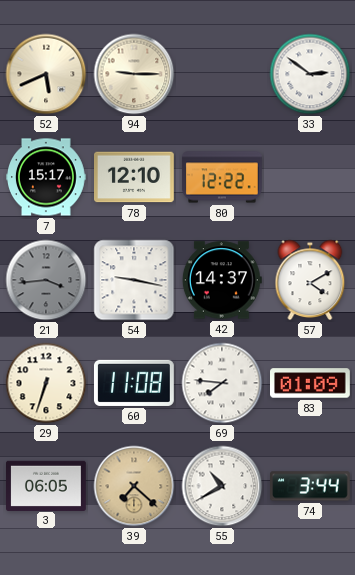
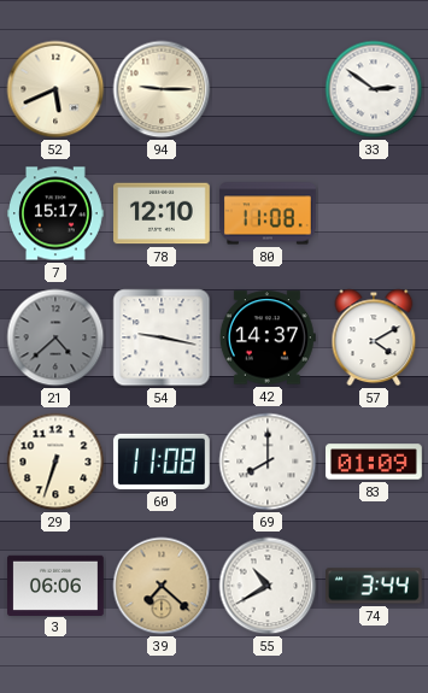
80: 12:22 -> 11:08 (268, 213)
21: 3:44 -> 4:38 (55, 337)
69: 7:46 -> 8:00 (268, 462)
3: 06:05 -> 06:06 (57, 585)
